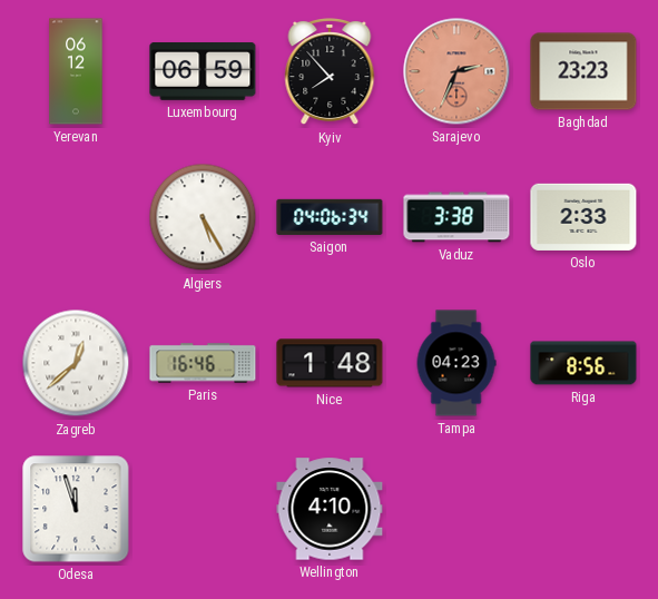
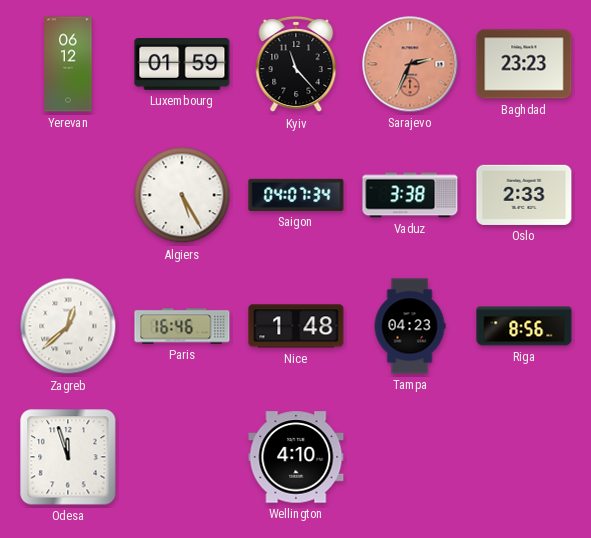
Luxembourg: 06:59 -> 01:59 (182, 65)
Kyiv: 7:53 -> 11:23 (296, 65)
Saigon: 04:06 -> 04:07 (296, 195)
